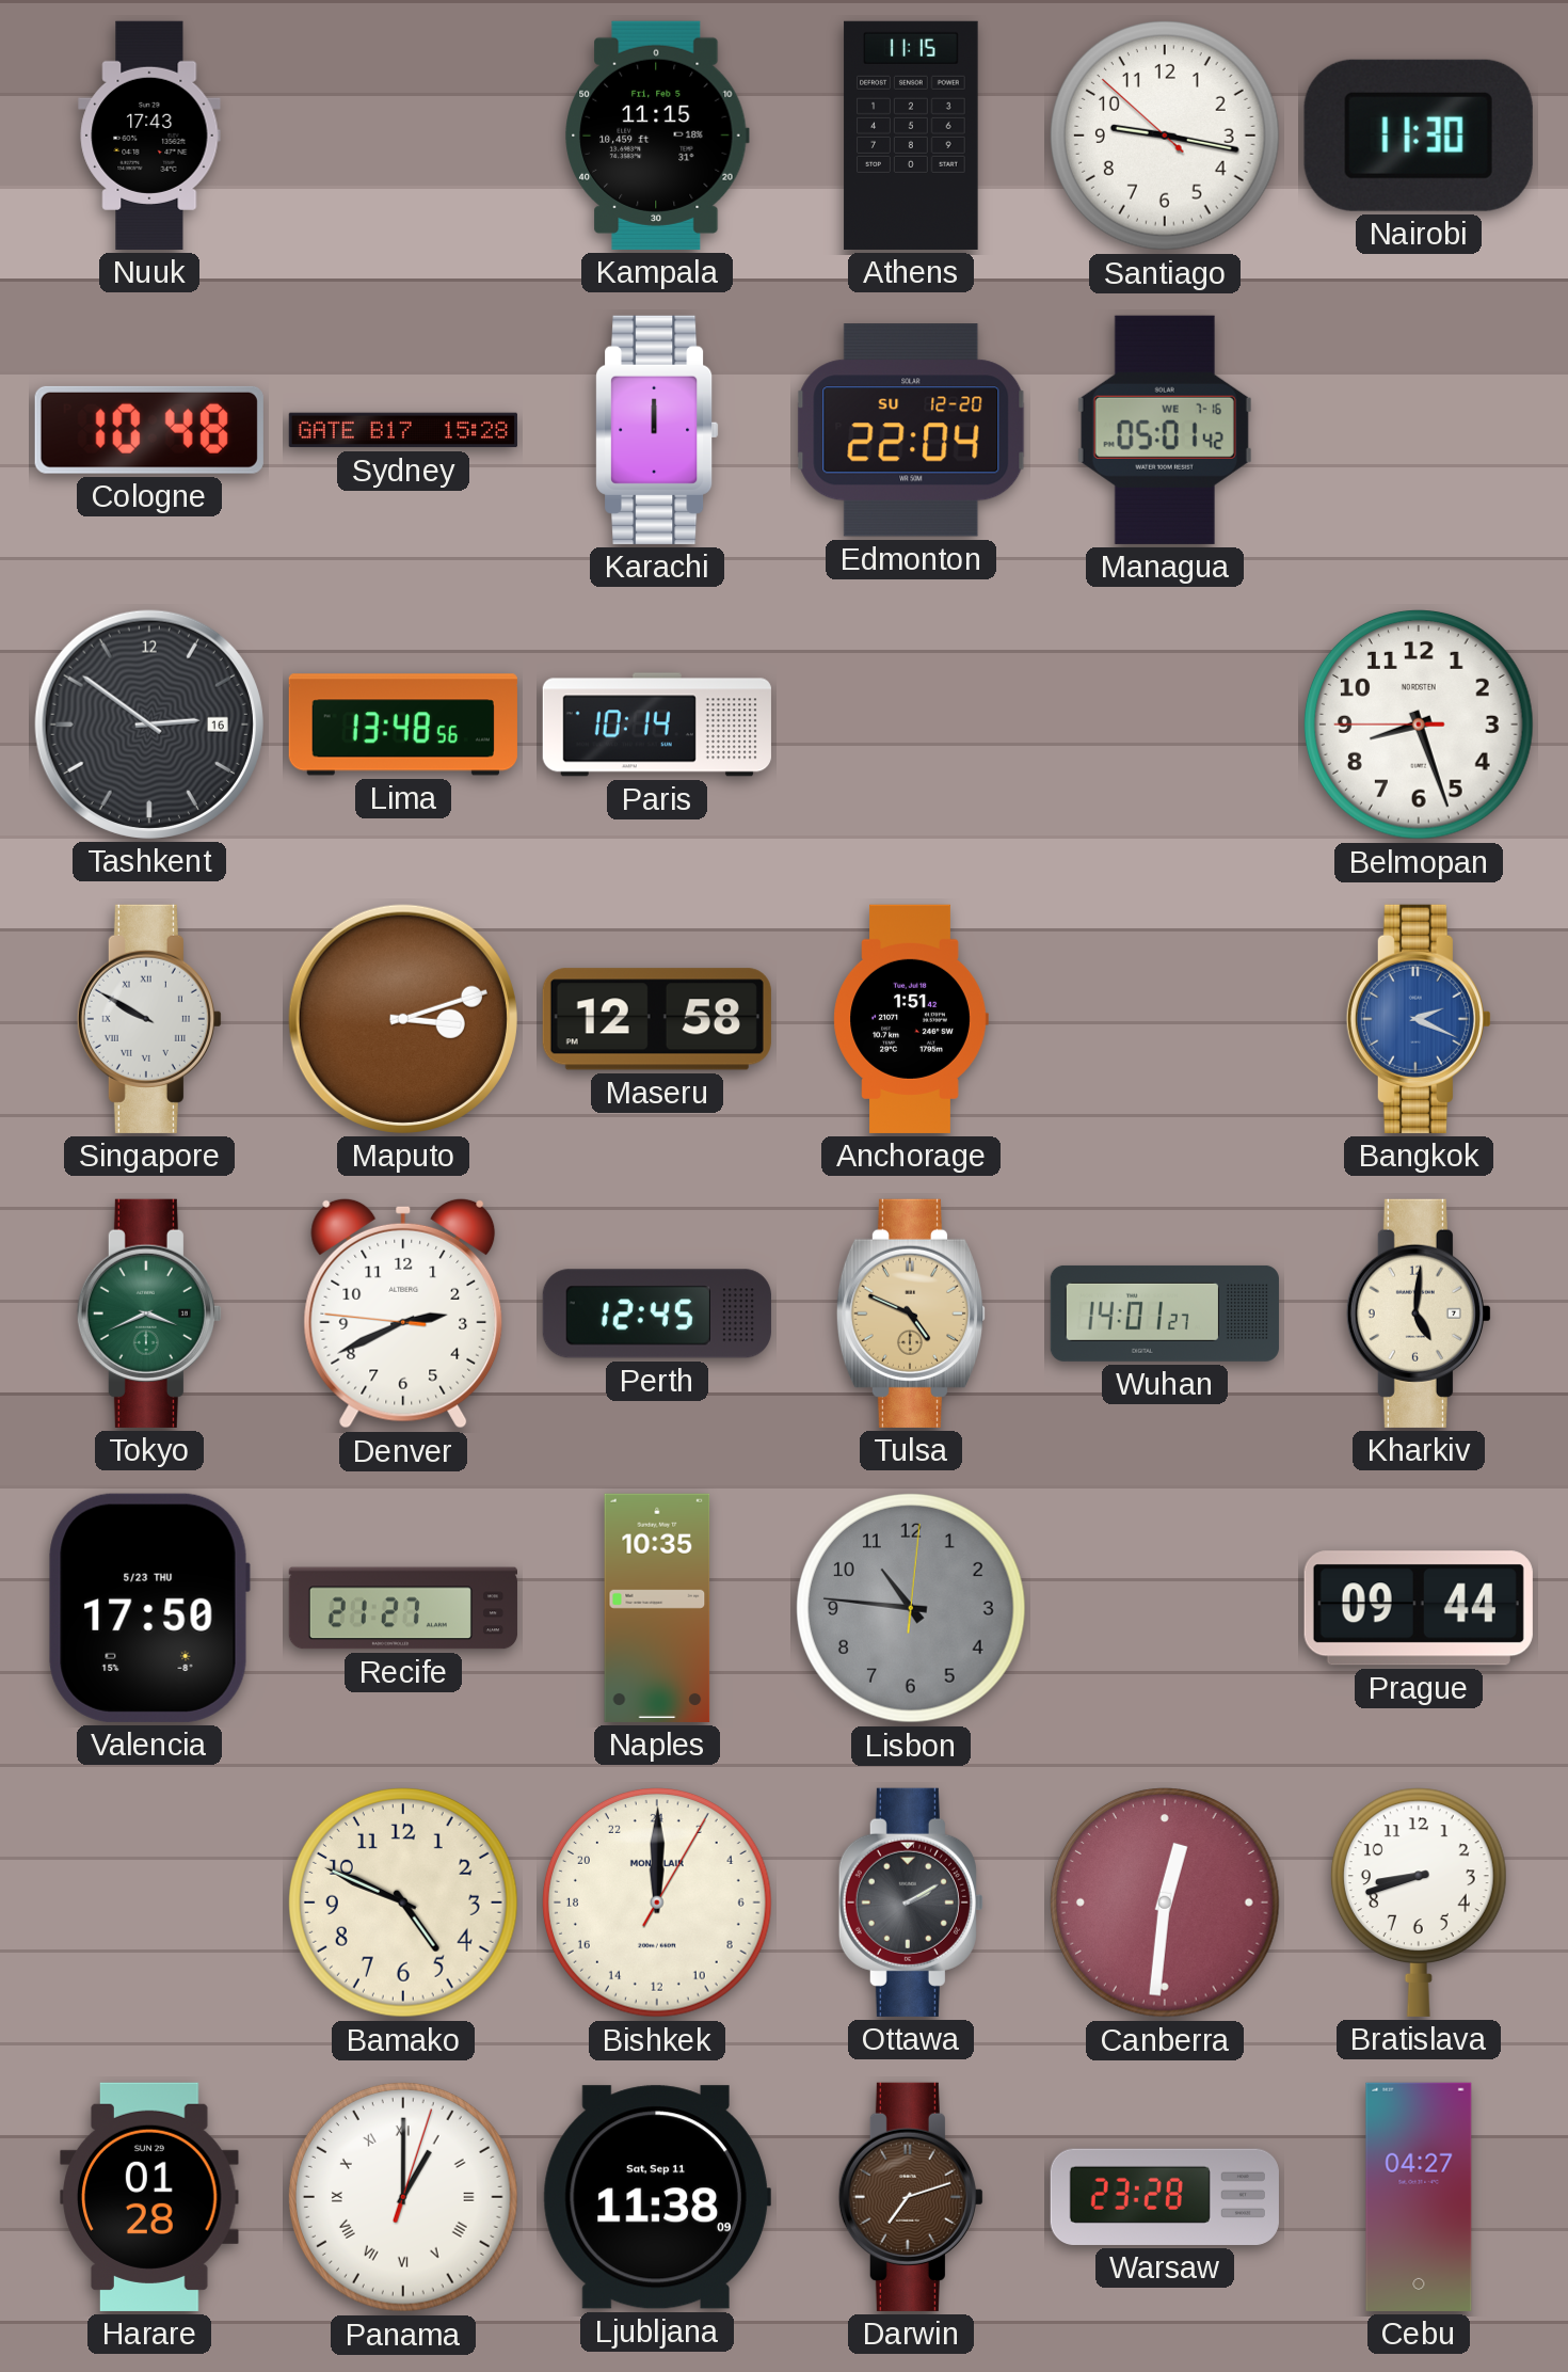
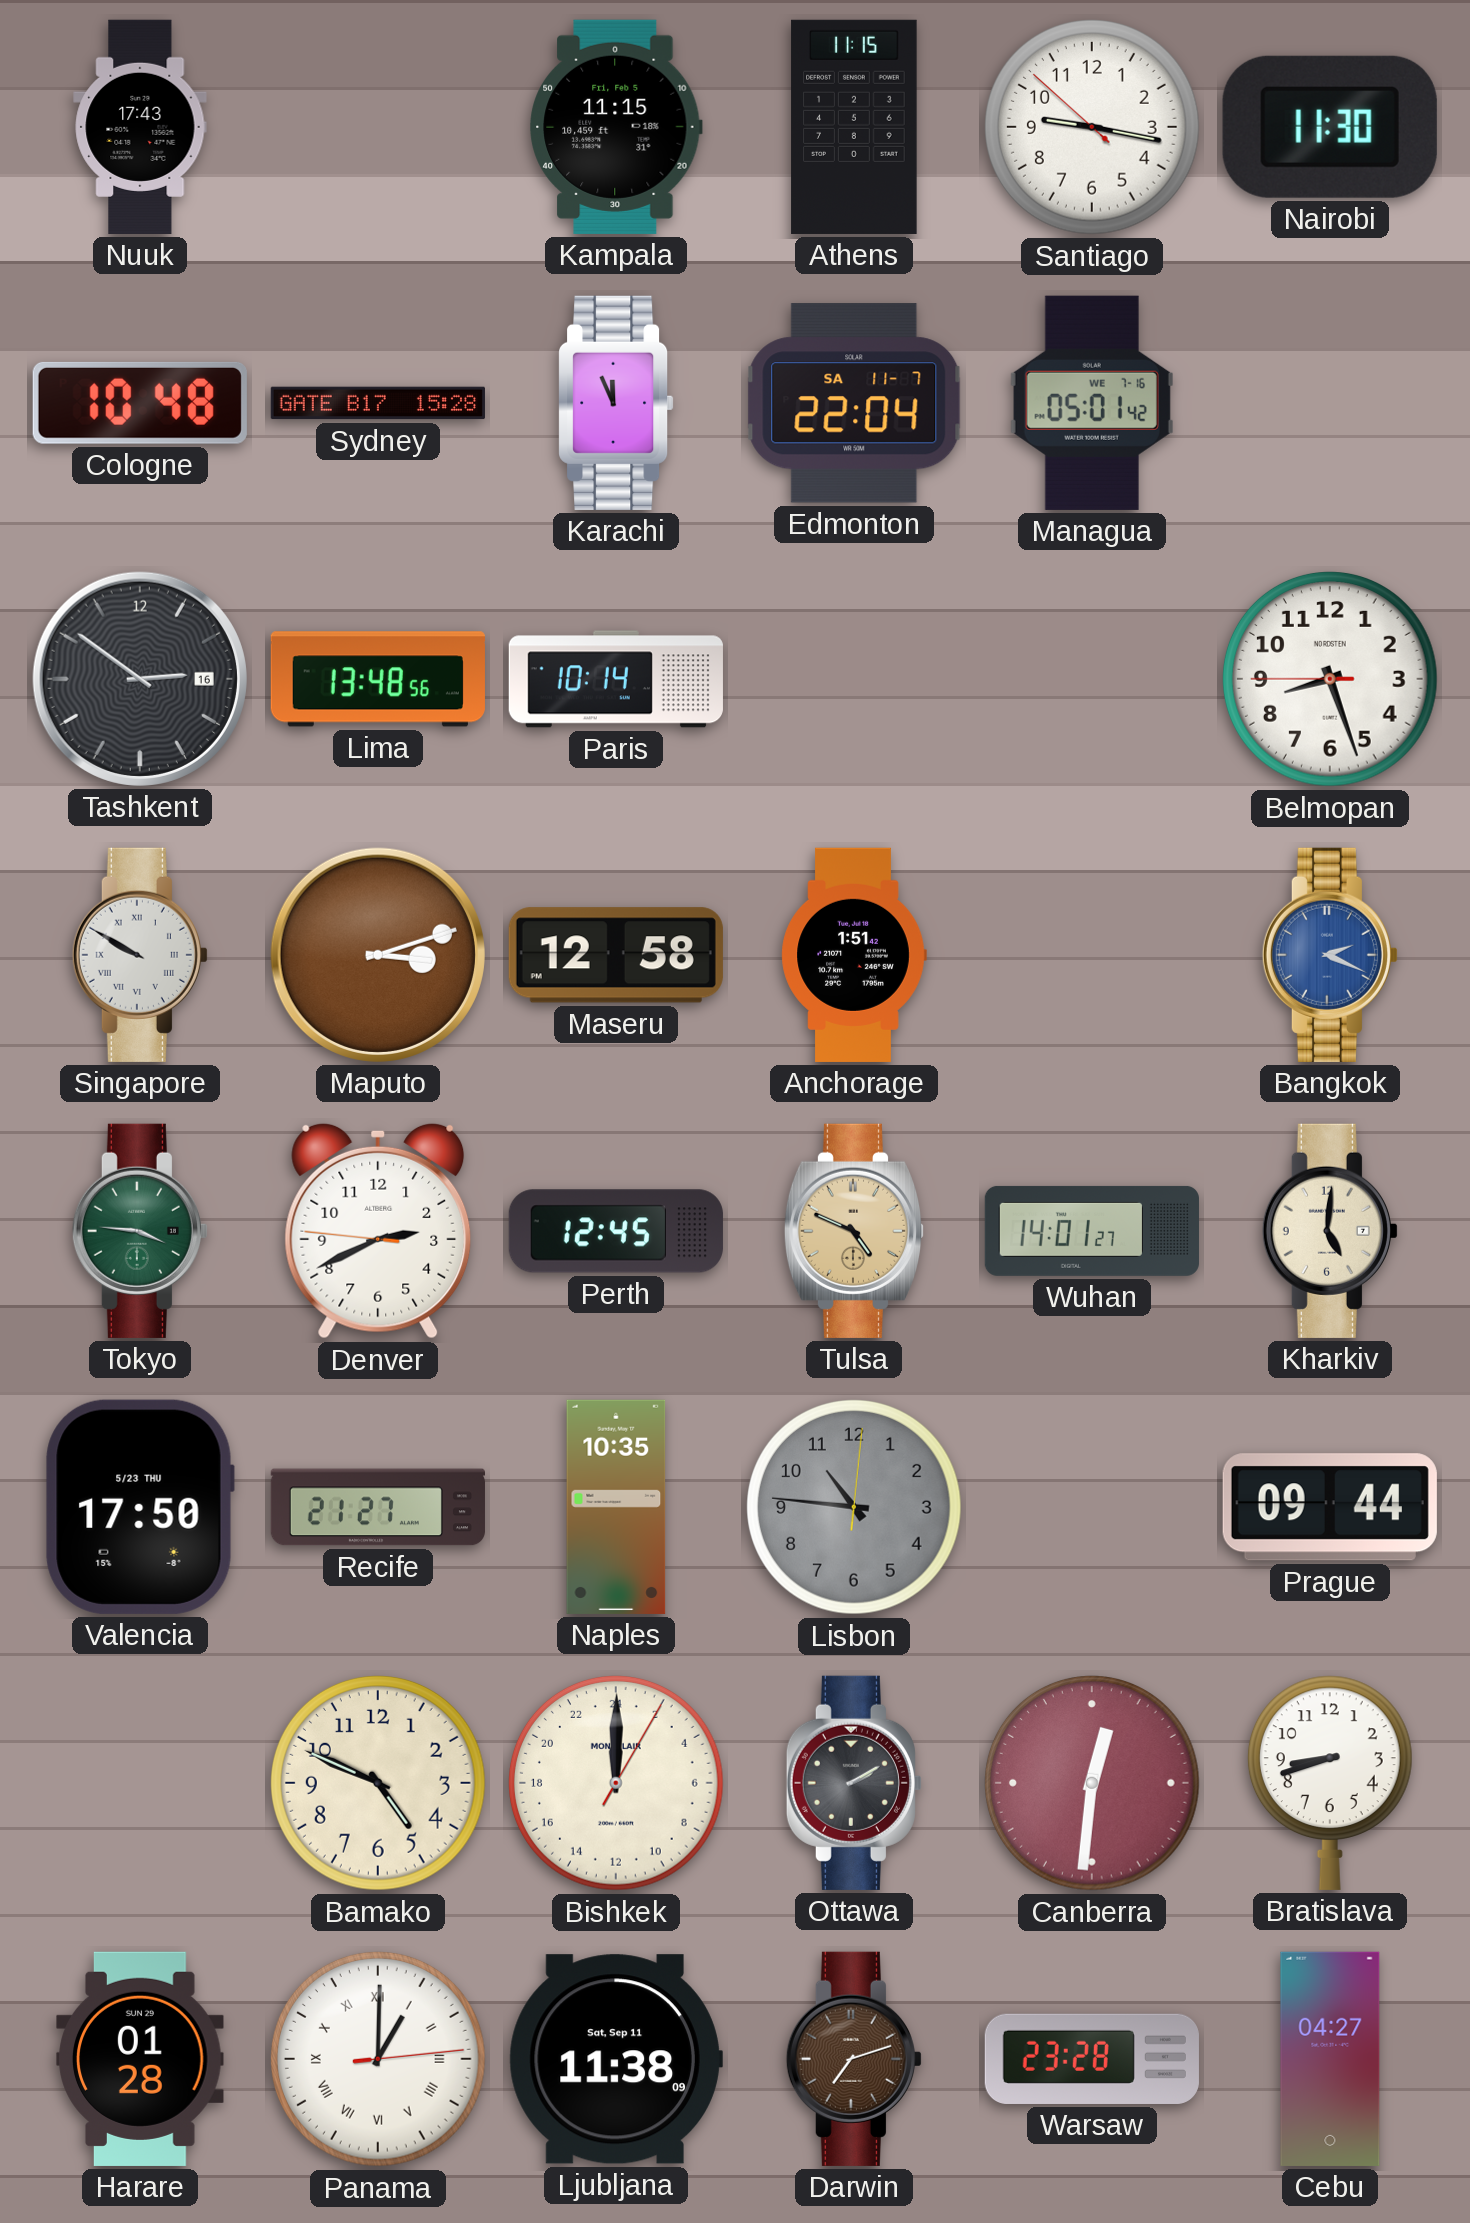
Karachi: 12:00 -> 11:56 (617, 403)
Edmonton date: SU 12-20 -> SA 11-7 (854, 403)
Tokyo: 3:41 -> 3:46 (140, 1231)
Panama: 1:00:03 -> 1:00:14 (379, 2060)
